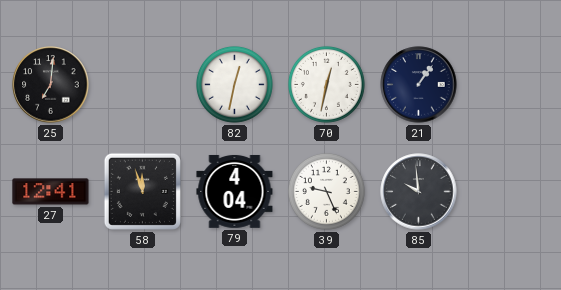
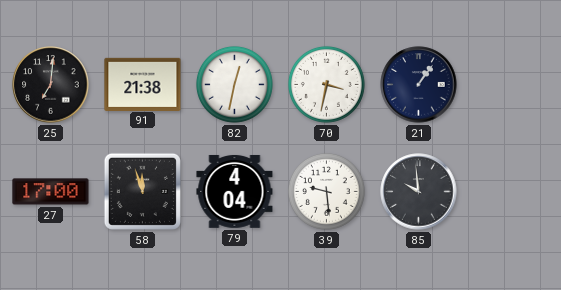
91: none -> 21:38 (143, 84)
70: 12:32 -> 3:32 (326, 84)
27: 12:41 -> 17:00 (51, 192)
39: 9:26 -> 9:29 (326, 191)
